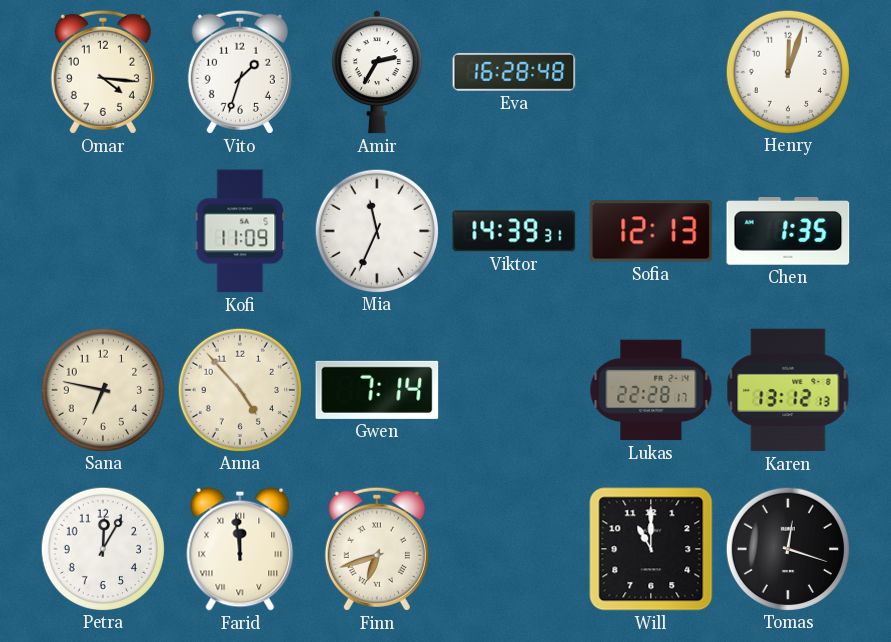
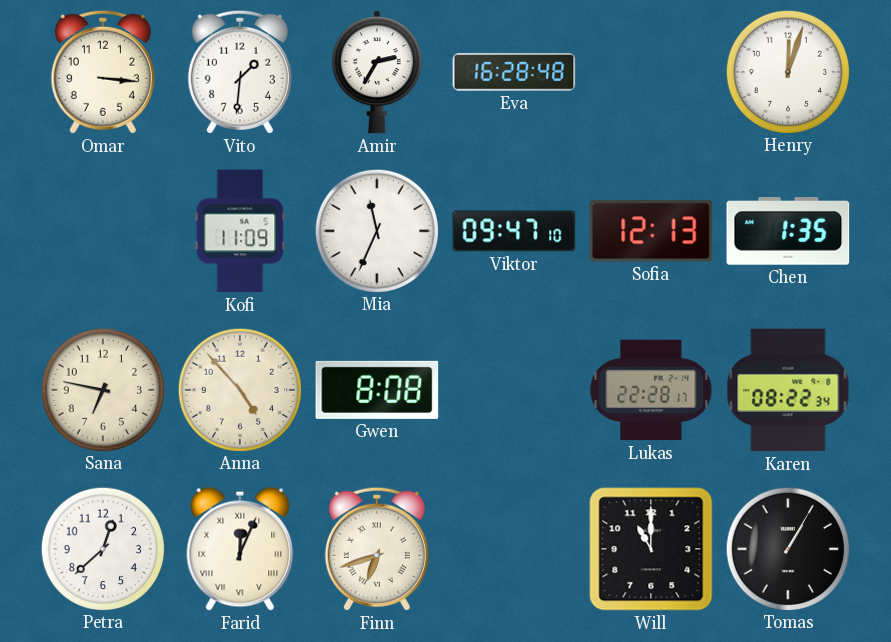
Omar: 4:16 -> 3:16 (103, 72)
Vito: 1:33 -> 1:31 (240, 72)
Viktor: 14:39 -> 09:47 (514, 231)
Gwen: 7:14 -> 8:08 (377, 390)
Karen: 13:12 -> 08:22 (788, 390)
Petra: 12:05 -> 12:38 (102, 548)
Farid: 11:59 -> 12:04 (240, 549)
Tomas: 12:18 -> 1:05 (787, 548)
